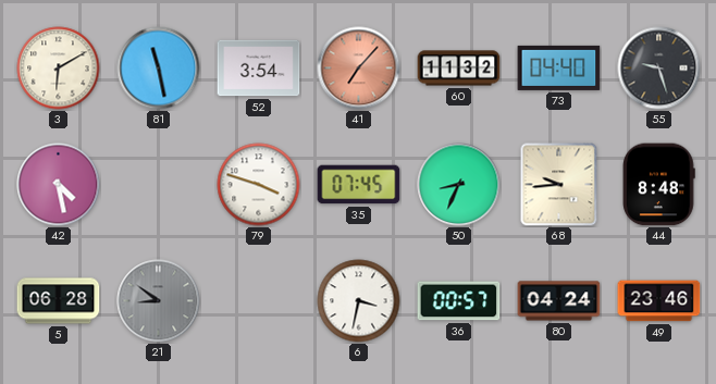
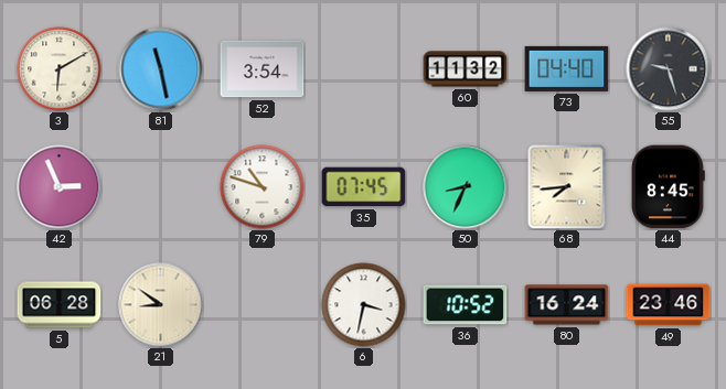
41: 7:07 -> none (359, 69)
42: 4:28 -> 2:56 (60, 187)
79: 3:48 -> 10:48 (263, 187)
68: 9:44 -> 7:44 (567, 187)
44: 8:48 -> 8:45 (669, 187)
21 dial: grey -> cream (161, 305)
36: 00:57 -> 10:52 (466, 305)
80: 04:24 -> 16:24 (567, 305)
